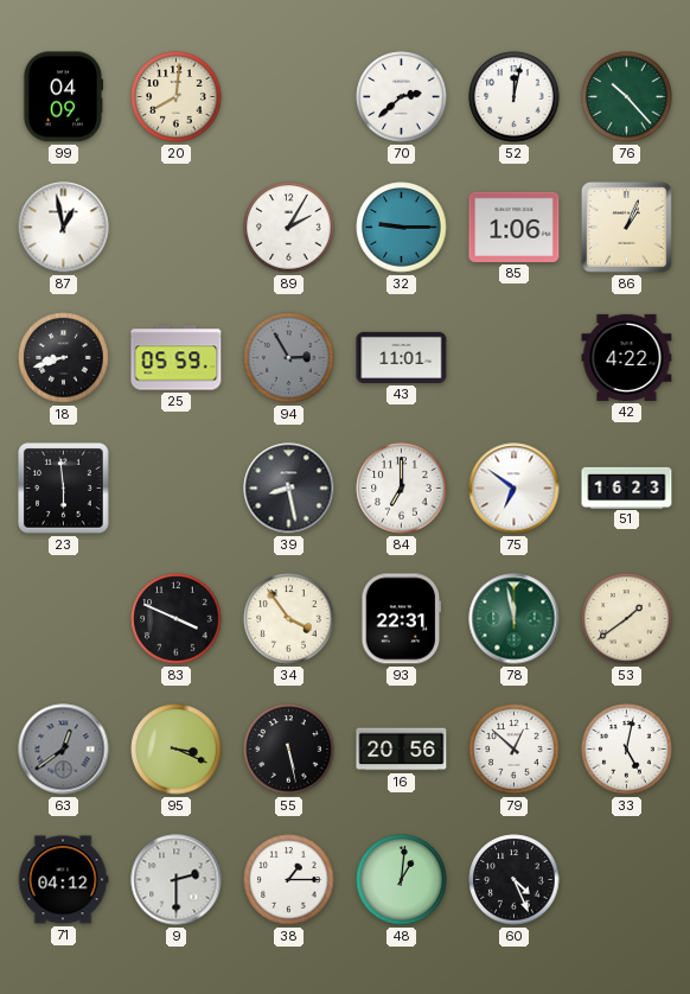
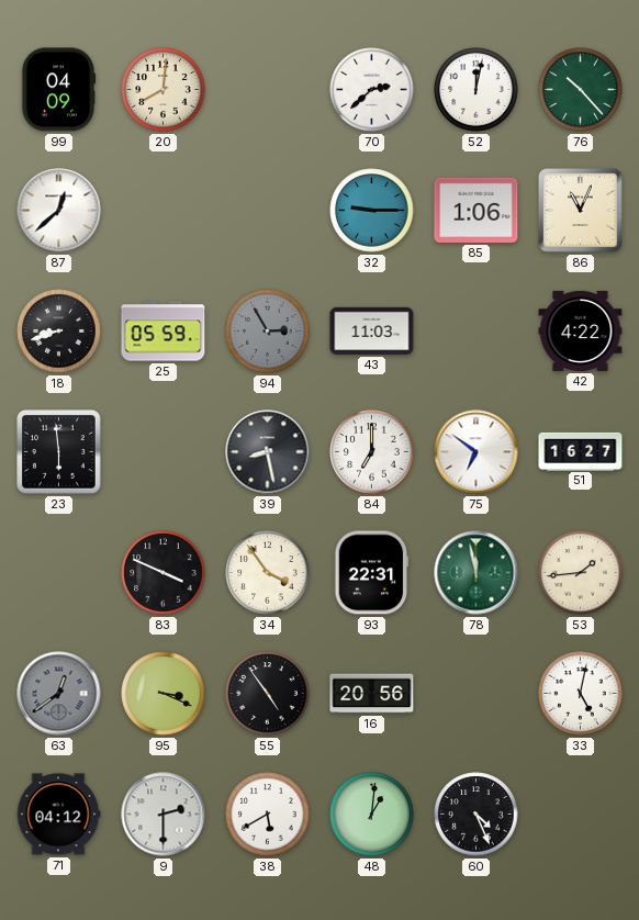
87: 12:58 -> 12:38 (59, 211)
89: 2:05 -> none (289, 228)
86: 1:04 -> 11:04 (580, 210)
43: 11:01 -> 11:03 (372, 330)
51: 16:23 -> 16:27 (581, 451)
53: 1:39 -> 1:44 (581, 573)
55: 5:28 -> 4:54 (268, 694)
79: 12:52 -> none (515, 750)
38: 1:15 -> 5:40 (268, 815)
